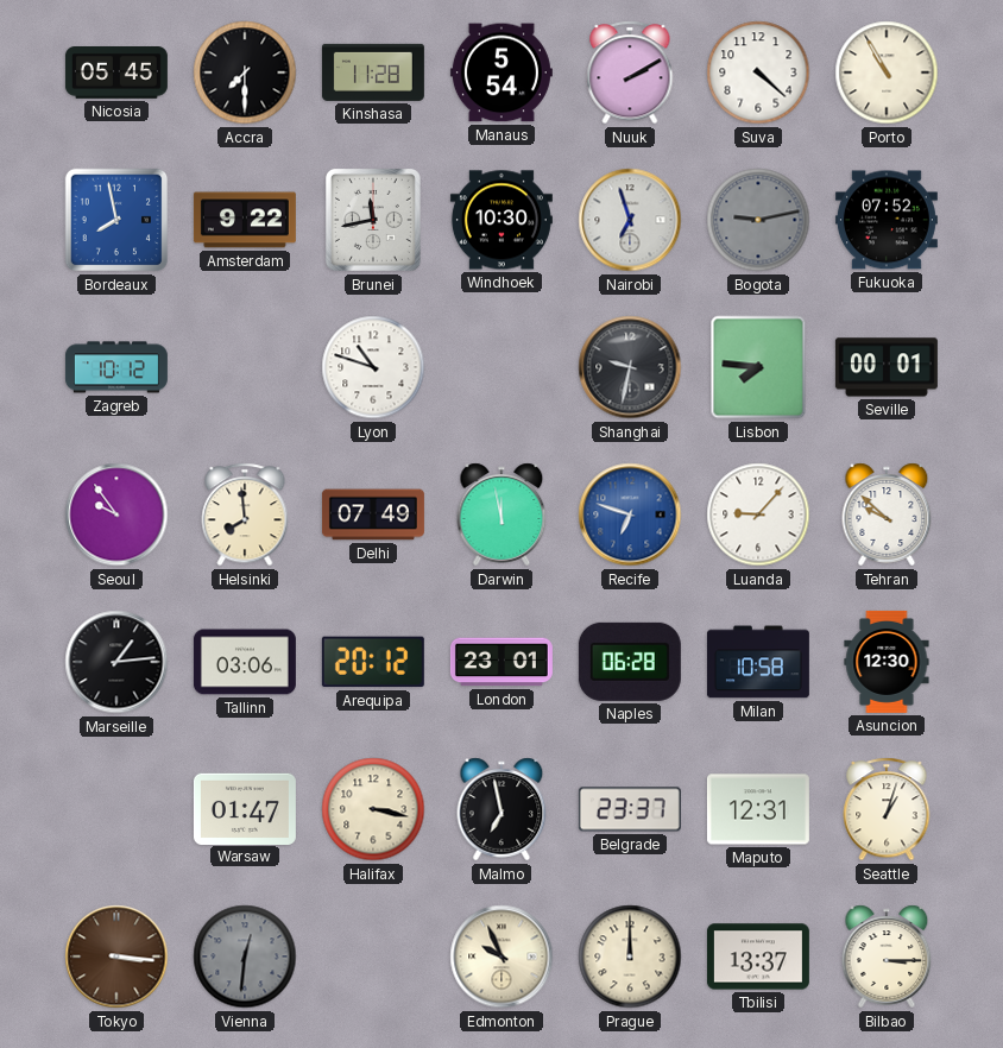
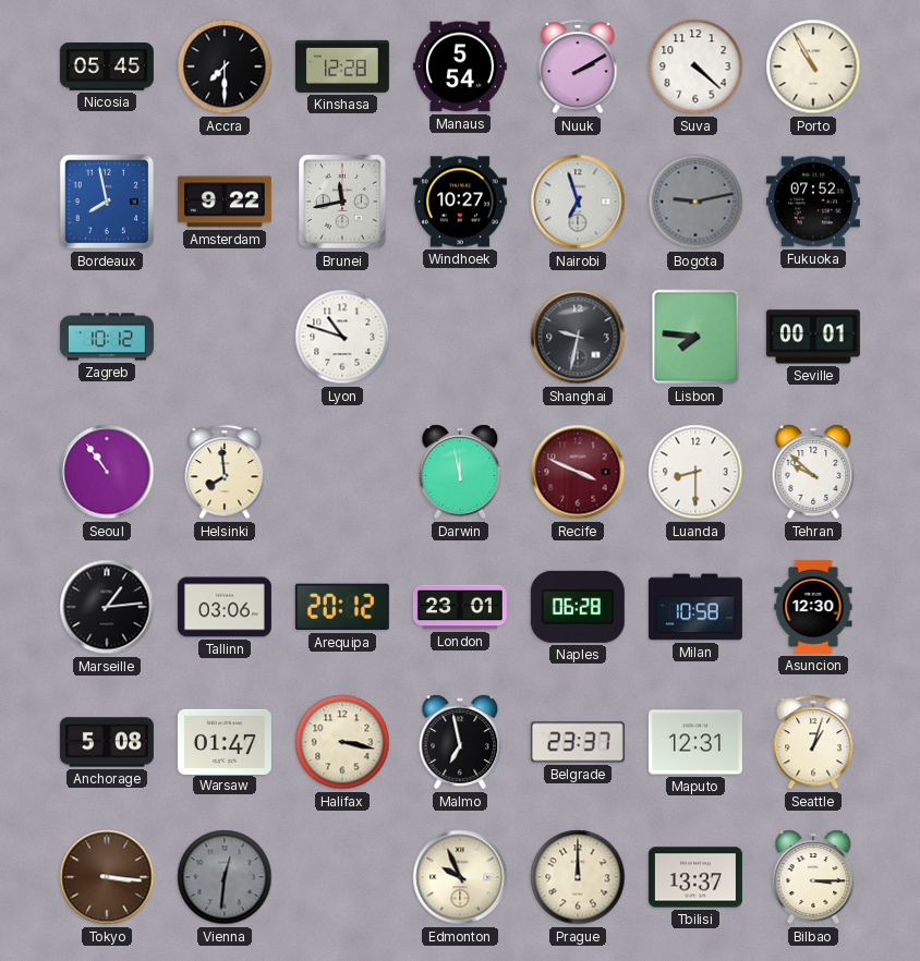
Kinshasa: 11:28 -> 12:28 (342, 66)
Windhoek: 10:30 -> 10:27 (460, 202)
Seoul: 9:54 -> 10:54 (107, 472)
Delhi: 07:49 -> none (373, 514)
Recife: 6:48 -> 3:49 (578, 472)
Recife dial: blue -> burgundy (578, 472)
Luanda: 9:07 -> 8:30 (695, 472)
Anchorage: none -> 5:08 (107, 742)
